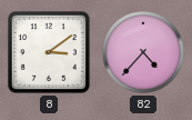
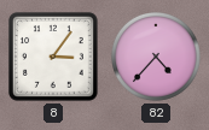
8: 3:09 -> 3:06 (54, 58)
